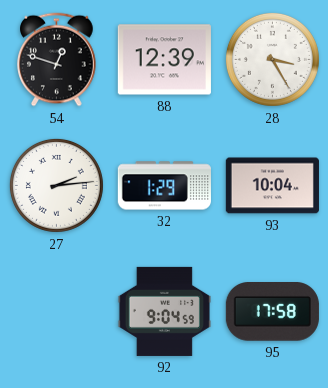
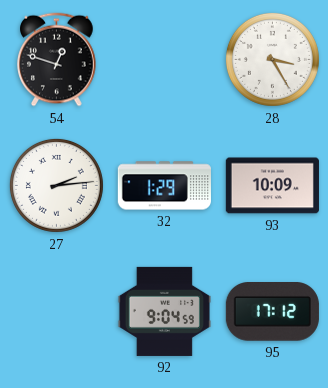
88: 12:39 -> none (164, 60)
93: 10:04 -> 10:09 (272, 186)
95: 17:58 -> 17:12 (272, 312)
